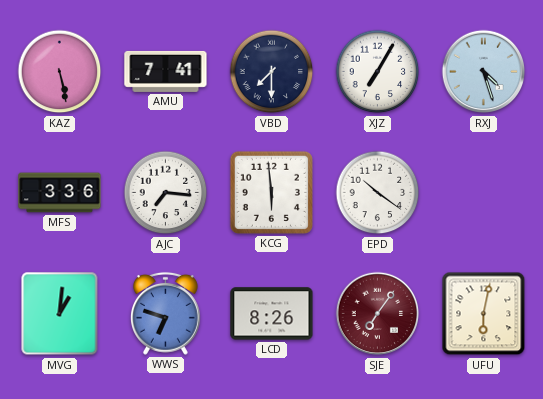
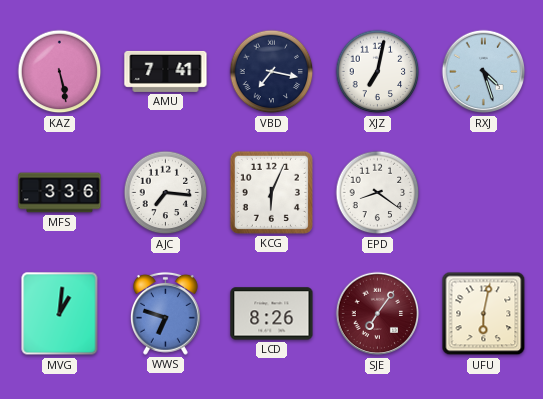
VBD: 7:30 -> 7:17 (272, 72)
XJZ: 7:05 -> 7:02 (378, 72)
KCG: 5:59 -> 6:04 (271, 192)
EPD: 10:21 -> 8:21 (378, 193)
